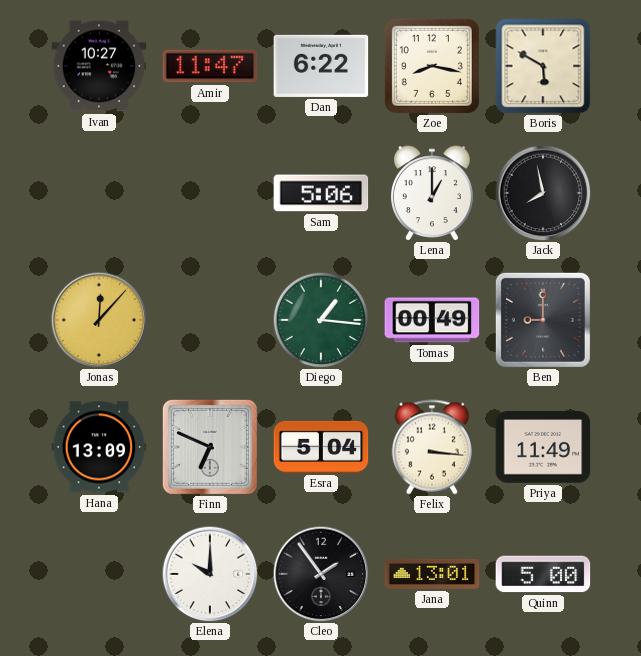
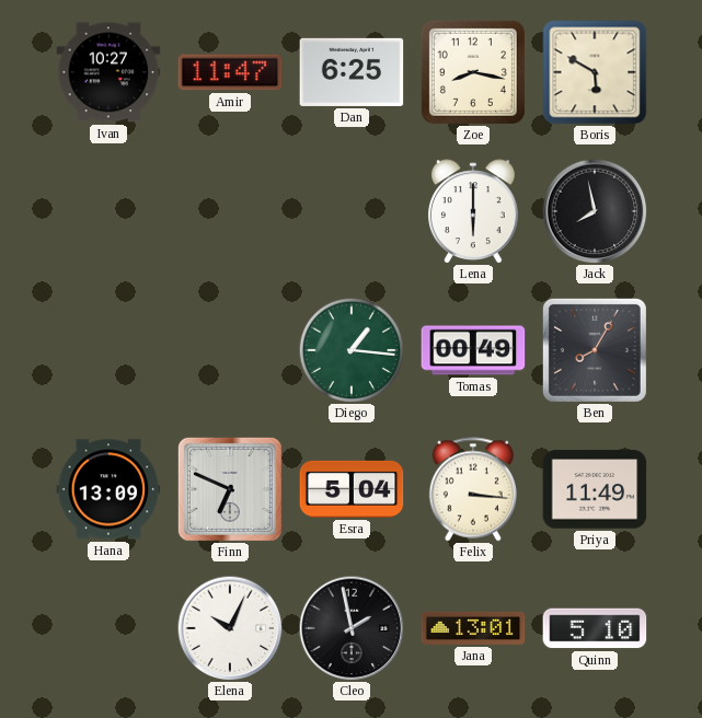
Dan: 6:22 -> 6:25 (352, 72)
Sam: 5:06 -> none (321, 193)
Lena: 1:00 -> 6:00 (474, 211)
Jonas: 12:07 -> none (99, 320)
Ben: 9:00 -> 8:05 (595, 350)
Elena: 10:00 -> 10:04 (230, 628)
Cleo: 1:54 -> 1:58 (352, 628)
Quinn: 5:00 -> 5:10 (595, 628)
